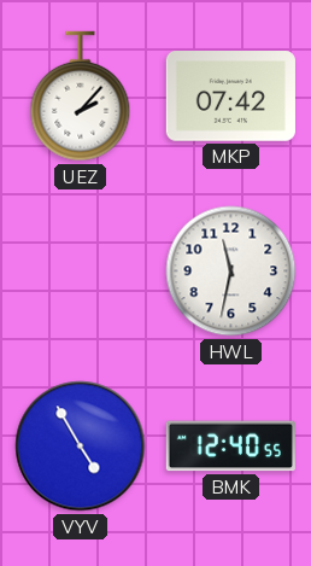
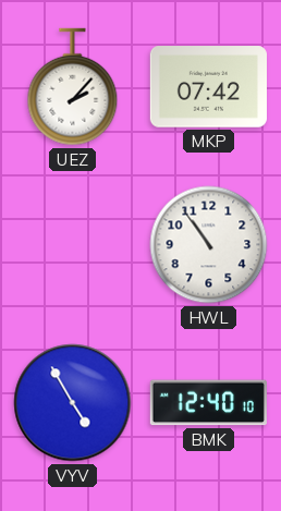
HWL: 11:32 -> 10:54 (209, 245)
BMK: 12:40:55 -> 12:40:10 (208, 403)
